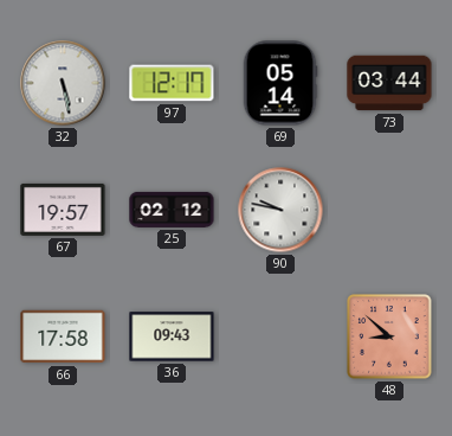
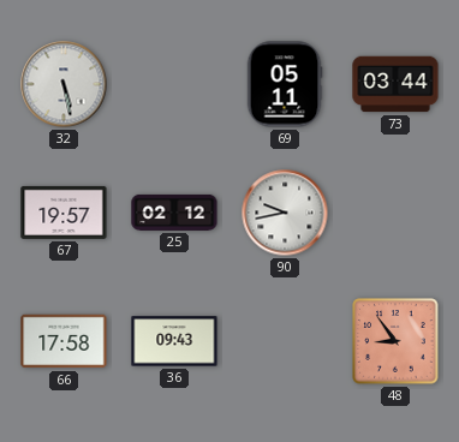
97: 12:17 -> none (172, 83)
69: 05:14 -> 05:11 (285, 84)
90: 9:47 -> 9:43 (285, 213)
48: 8:52 -> 8:54 (395, 341)
